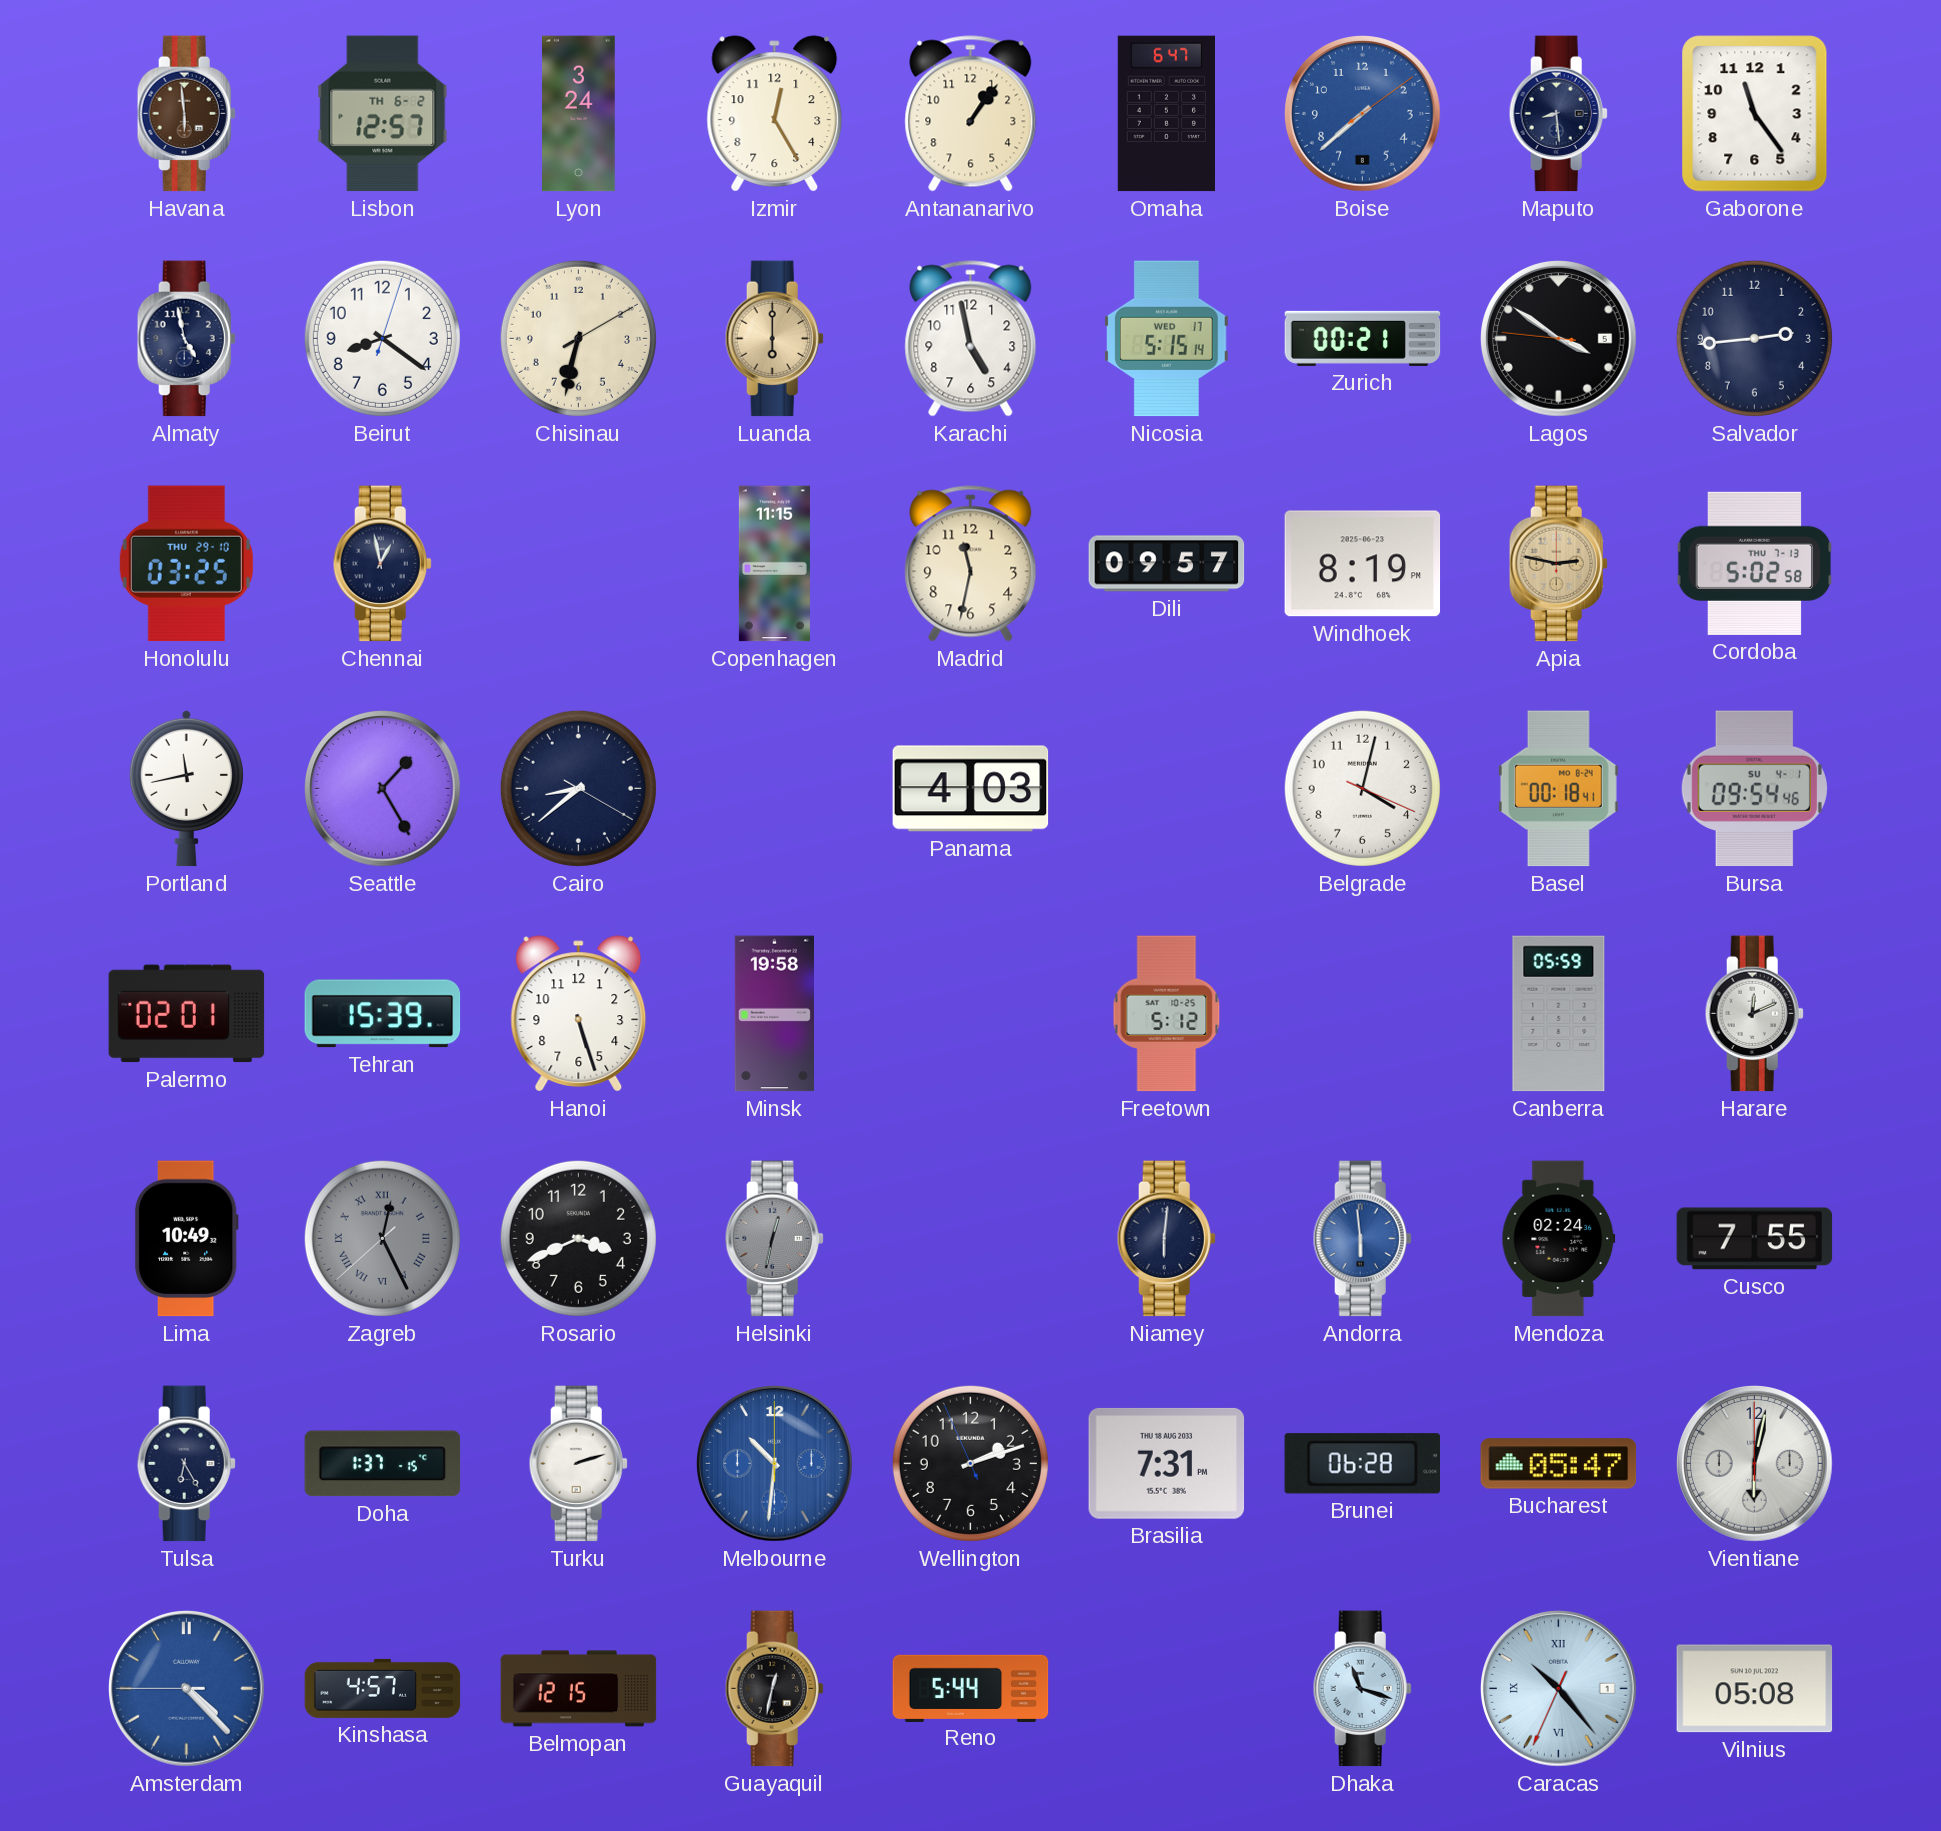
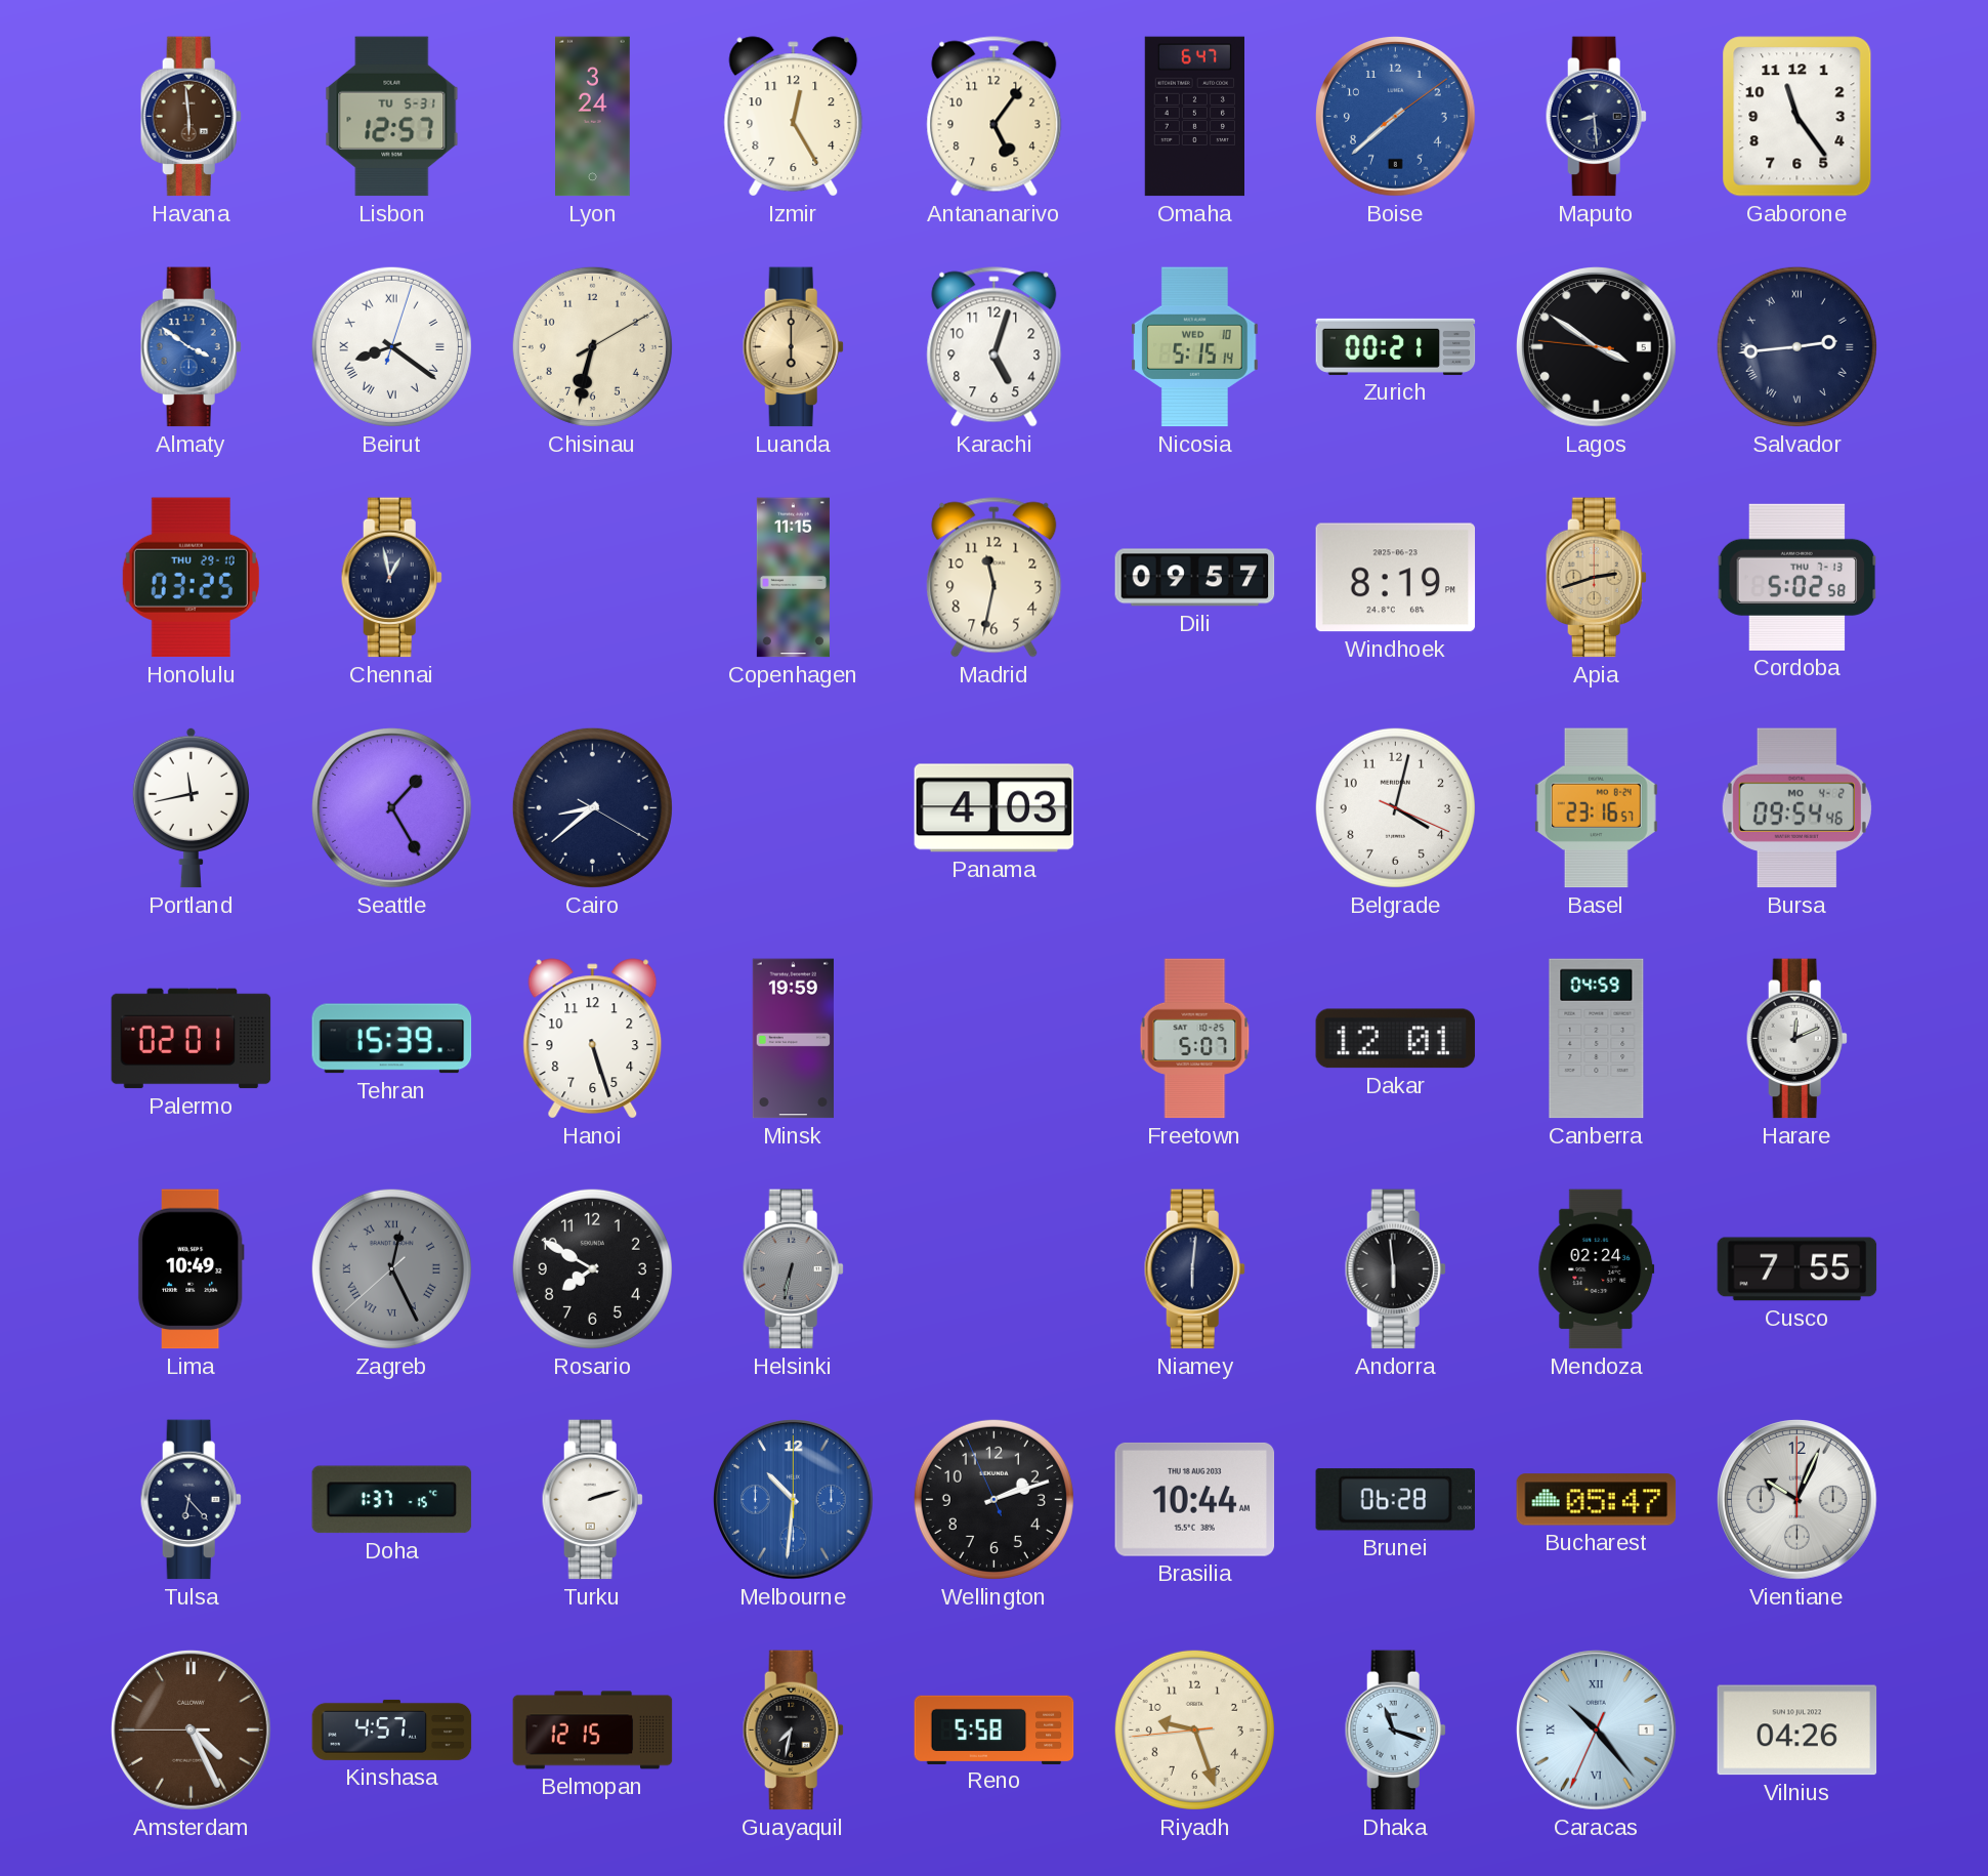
Lisbon date: TH 6-2 -> TU 5-31 (392, 117)
Antananarivo: 1:06 -> 5:06 (995, 117)
Almaty: 4:58 -> 3:51 (191, 347)
Almaty dial: navy -> blue (191, 347)
Beirut numerals: Arabic -> Roman (391, 346)
Karachi: 4:58 -> 5:03 (995, 347)
Nicosia date: WED 17 -> WED 10 (1194, 347)
Salvador numerals: Arabic -> Roman (1796, 346)
Apia: 2:47 -> 2:42 (1596, 578)
Basel: 00:18 -> 23:16 (1596, 808)
Bursa date: SU 4-1 -> MO 4-2 (1796, 808)
Minsk: 19:58 -> 19:59 (793, 1039)
Freetown: 5:12 -> 5:07 (1195, 1039)
Dakar: none -> 12:01 (1396, 1039)
Canberra: 05:59 -> 04:59 (1597, 1039)
Rosario: 3:41 -> 7:50 (592, 1268)
Helsinki: 12:32 -> 6:32 (793, 1269)
Andorra dial: blue -> black (1395, 1269)
Tulsa: 6:25 -> 6:23 (191, 1500)
Brasilia: 7:31 -> 10:44 (1195, 1499)
Vientiane: 6:02 -> 10:04 (1797, 1500)
Amsterdam: 4:22 -> 4:25 (192, 1731)
Amsterdam dial: blue -> brown (192, 1731)
Guayaquil: 12:32 -> 7:32 (793, 1731)
Reno: 5:44 -> 5:58 (995, 1729)
Riyadh: none -> 9:26 (1194, 1729)
Vilnius: 05:08 -> 04:26 (1797, 1731)
